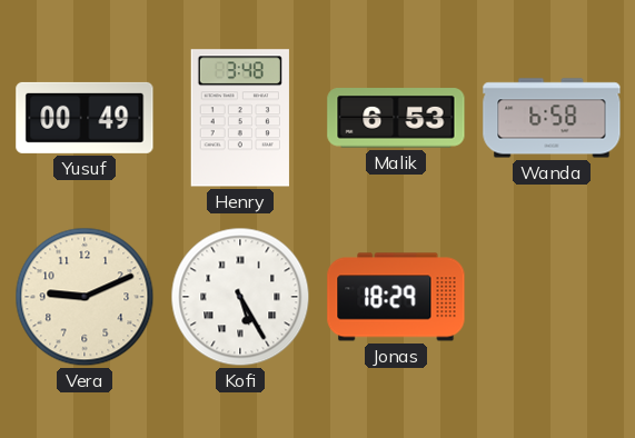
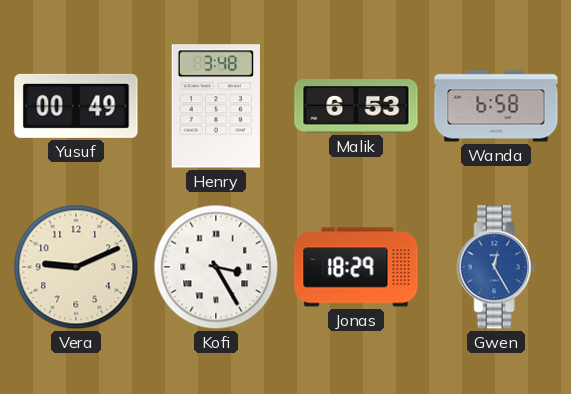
Kofi: 5:25 -> 3:25 (216, 267)
Gwen: none -> 12:25 (496, 267)
